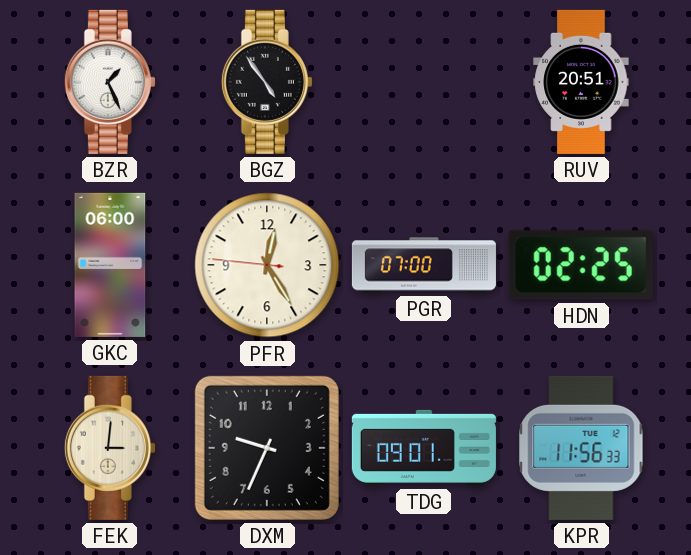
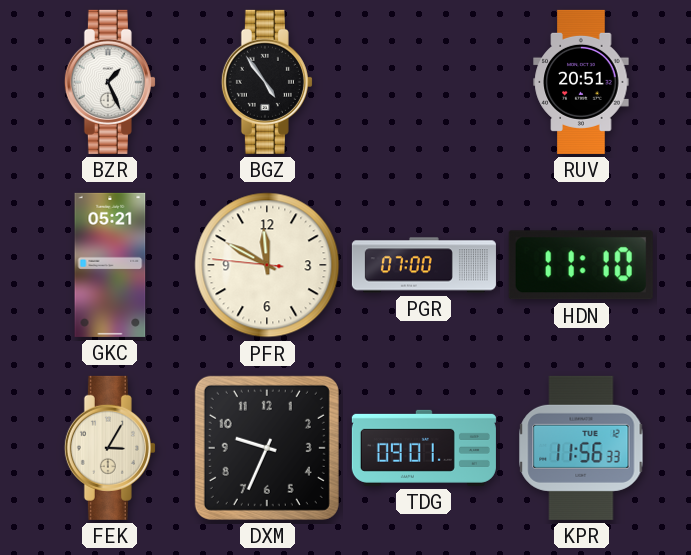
GKC: 06:00 -> 05:21 (110, 265)
PFR: 12:24 -> 11:49 (267, 265)
HDN: 02:25 -> 11:10 (581, 265)
FEK: 3:01 -> 3:05 (110, 448)
